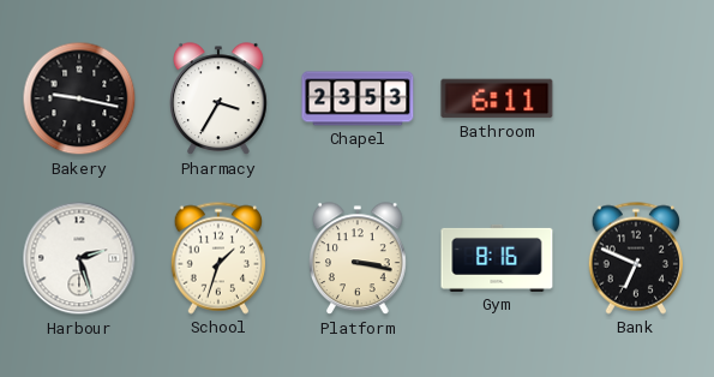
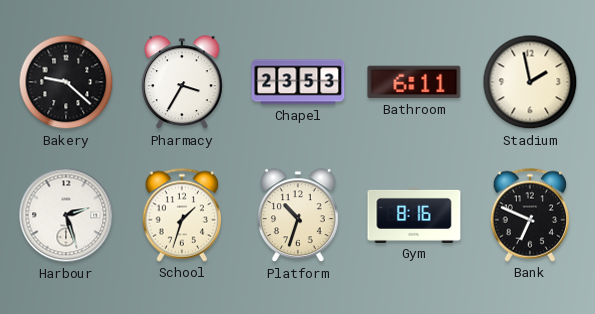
Bakery: 9:17 -> 9:22 (66, 82)
Stadium: none -> 1:58 (530, 82)
Platform: 3:17 -> 10:33 (299, 216)
